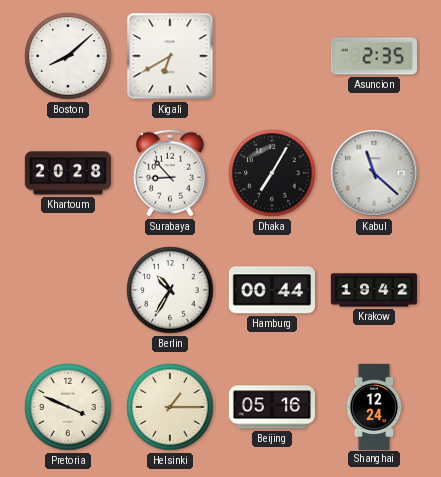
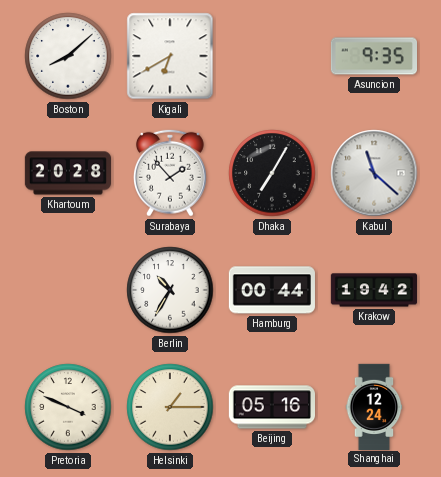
Asuncion: 2:35 -> 9:35 (373, 56)
Surabaya: 8:53 -> 1:53 (171, 173)
